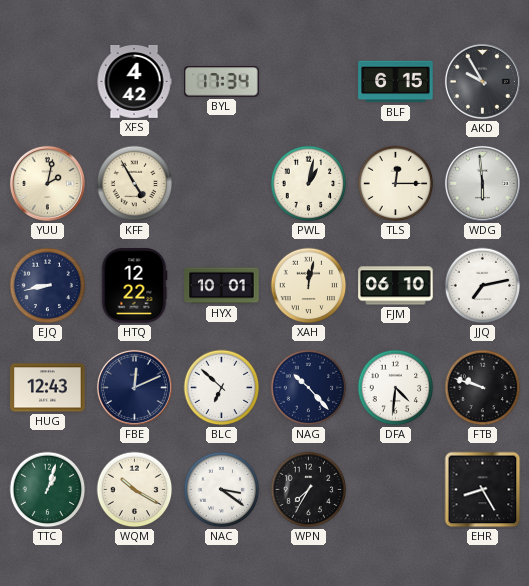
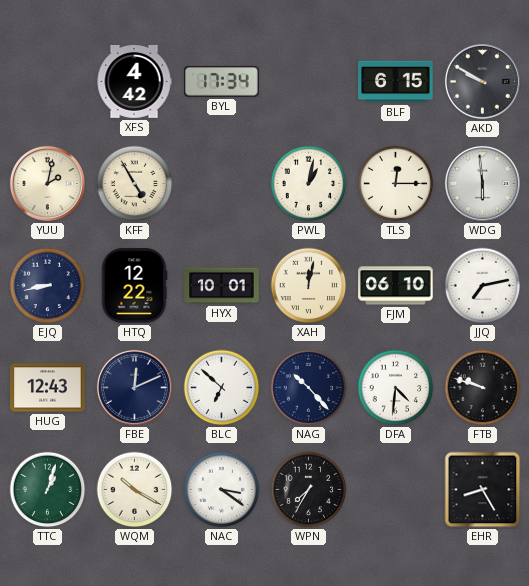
AKD: 9:55 -> 9:50 (482, 81)
